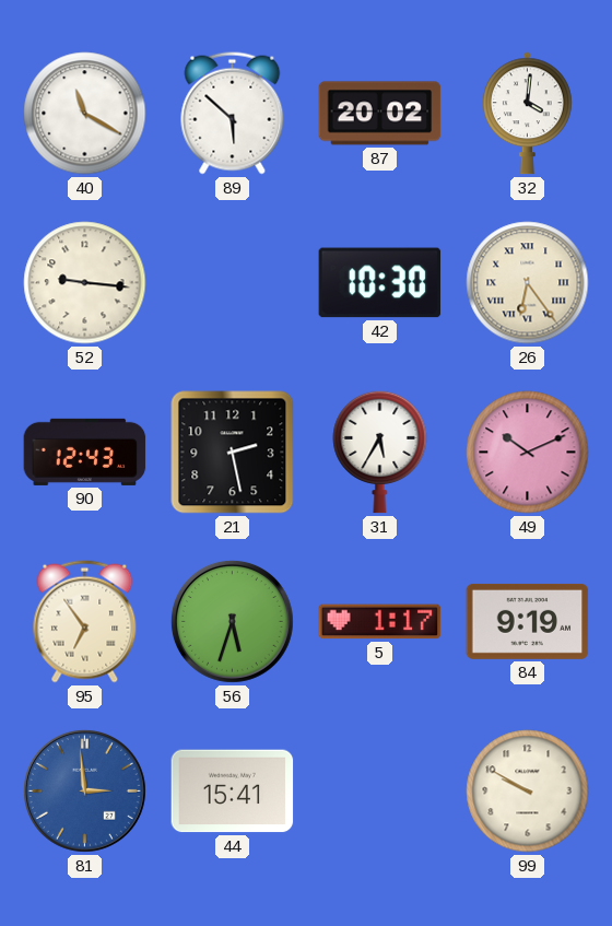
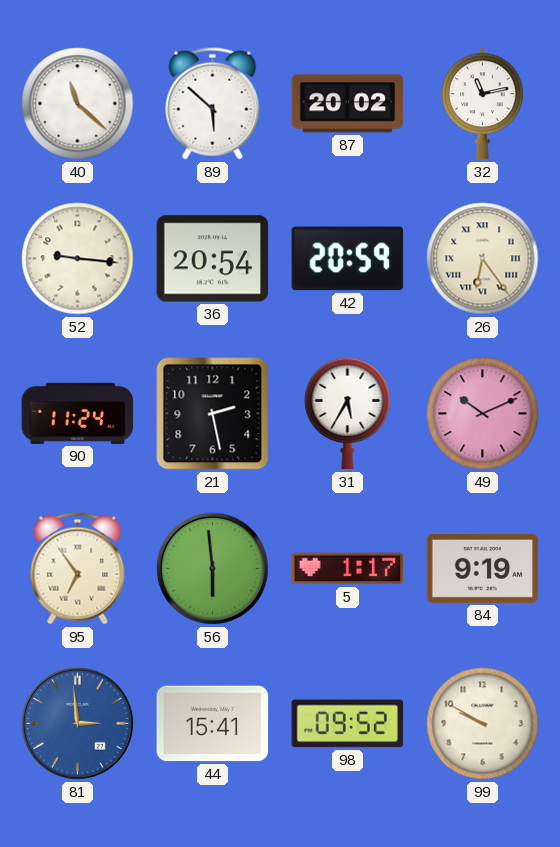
40: 11:20 -> 11:22 (78, 104)
32: 4:01 -> 11:13 (483, 104)
36: none -> 20:54 (213, 259)
42: 10:30 -> 20:59 (348, 259)
90: 12:43 -> 11:24 (78, 413)
56: 5:33 -> 5:59 (212, 568)
98: none -> 09:52 (348, 724)
